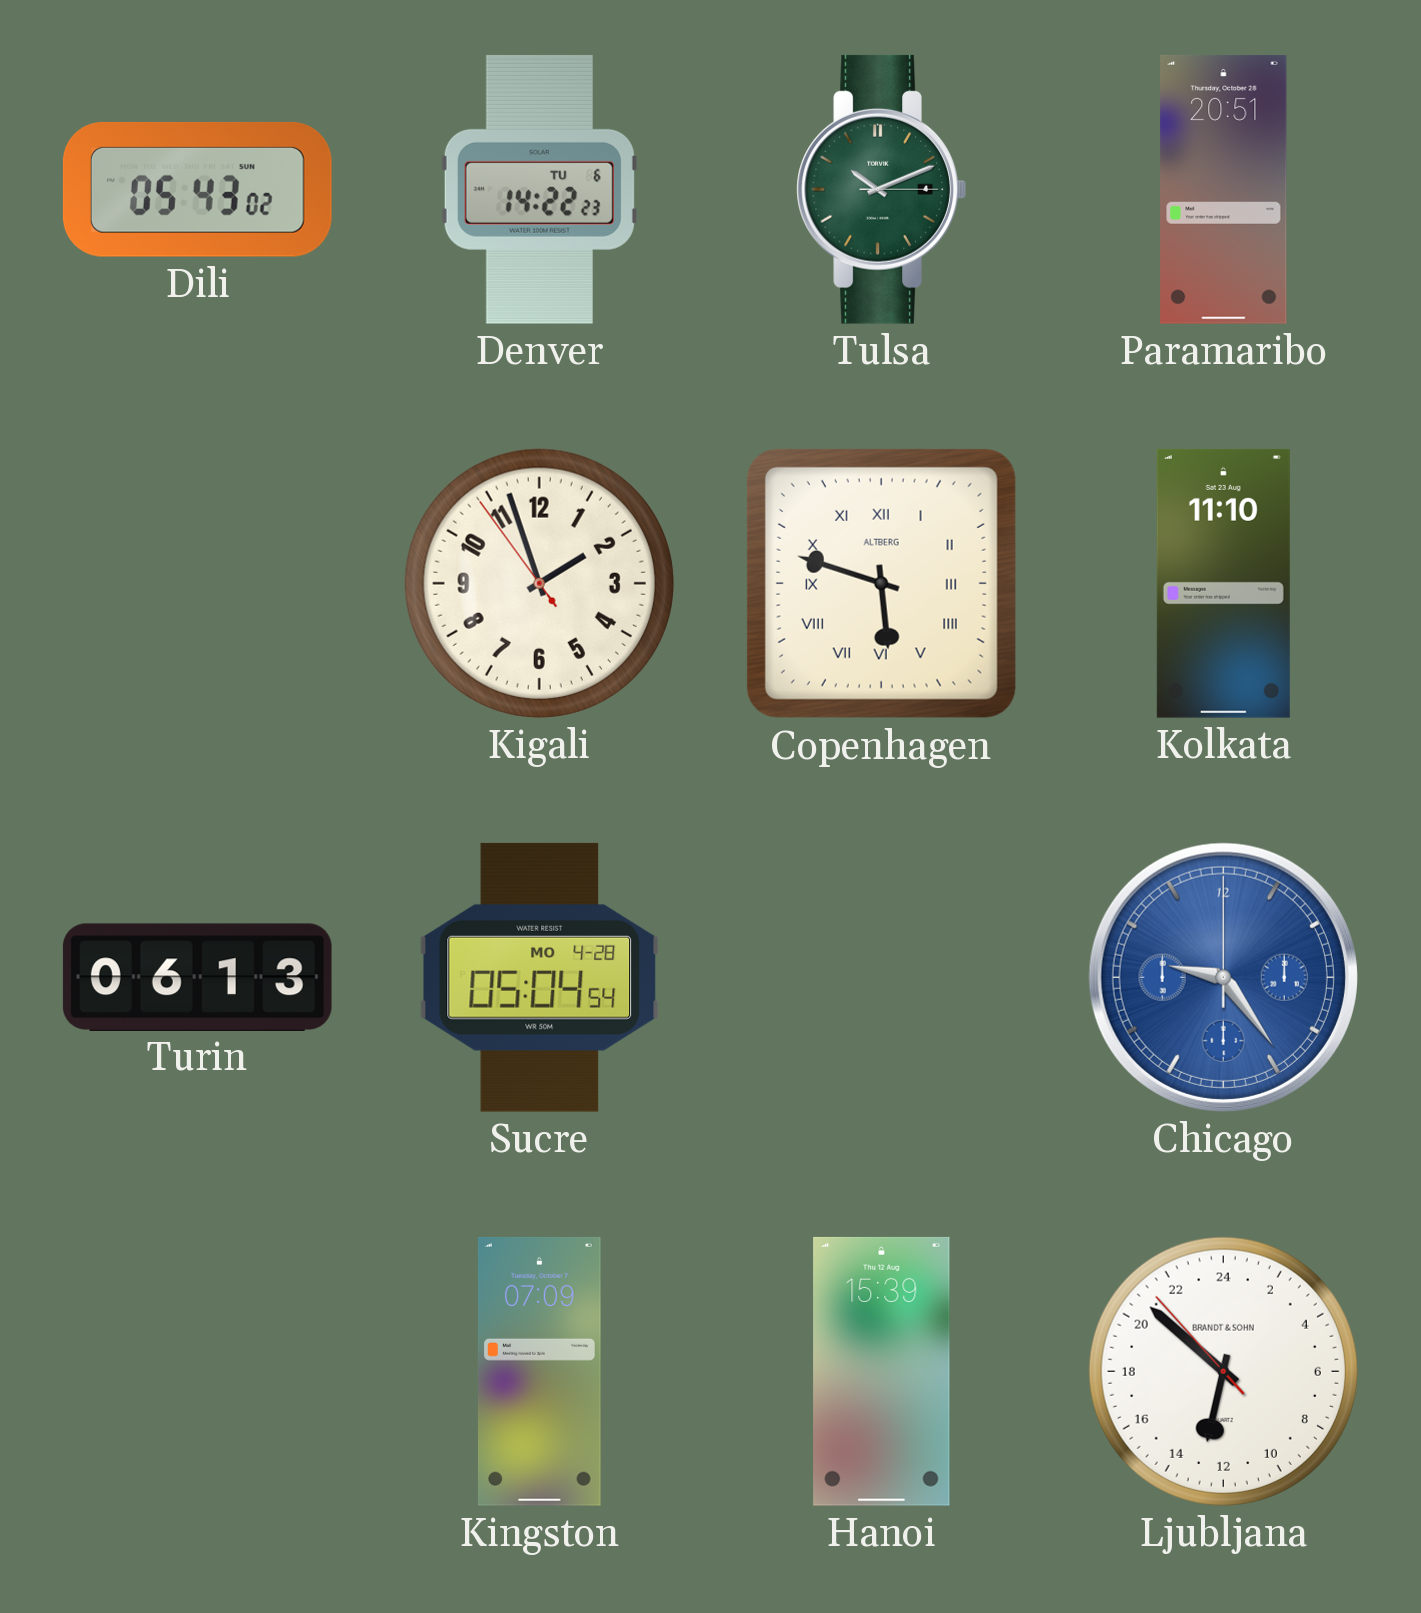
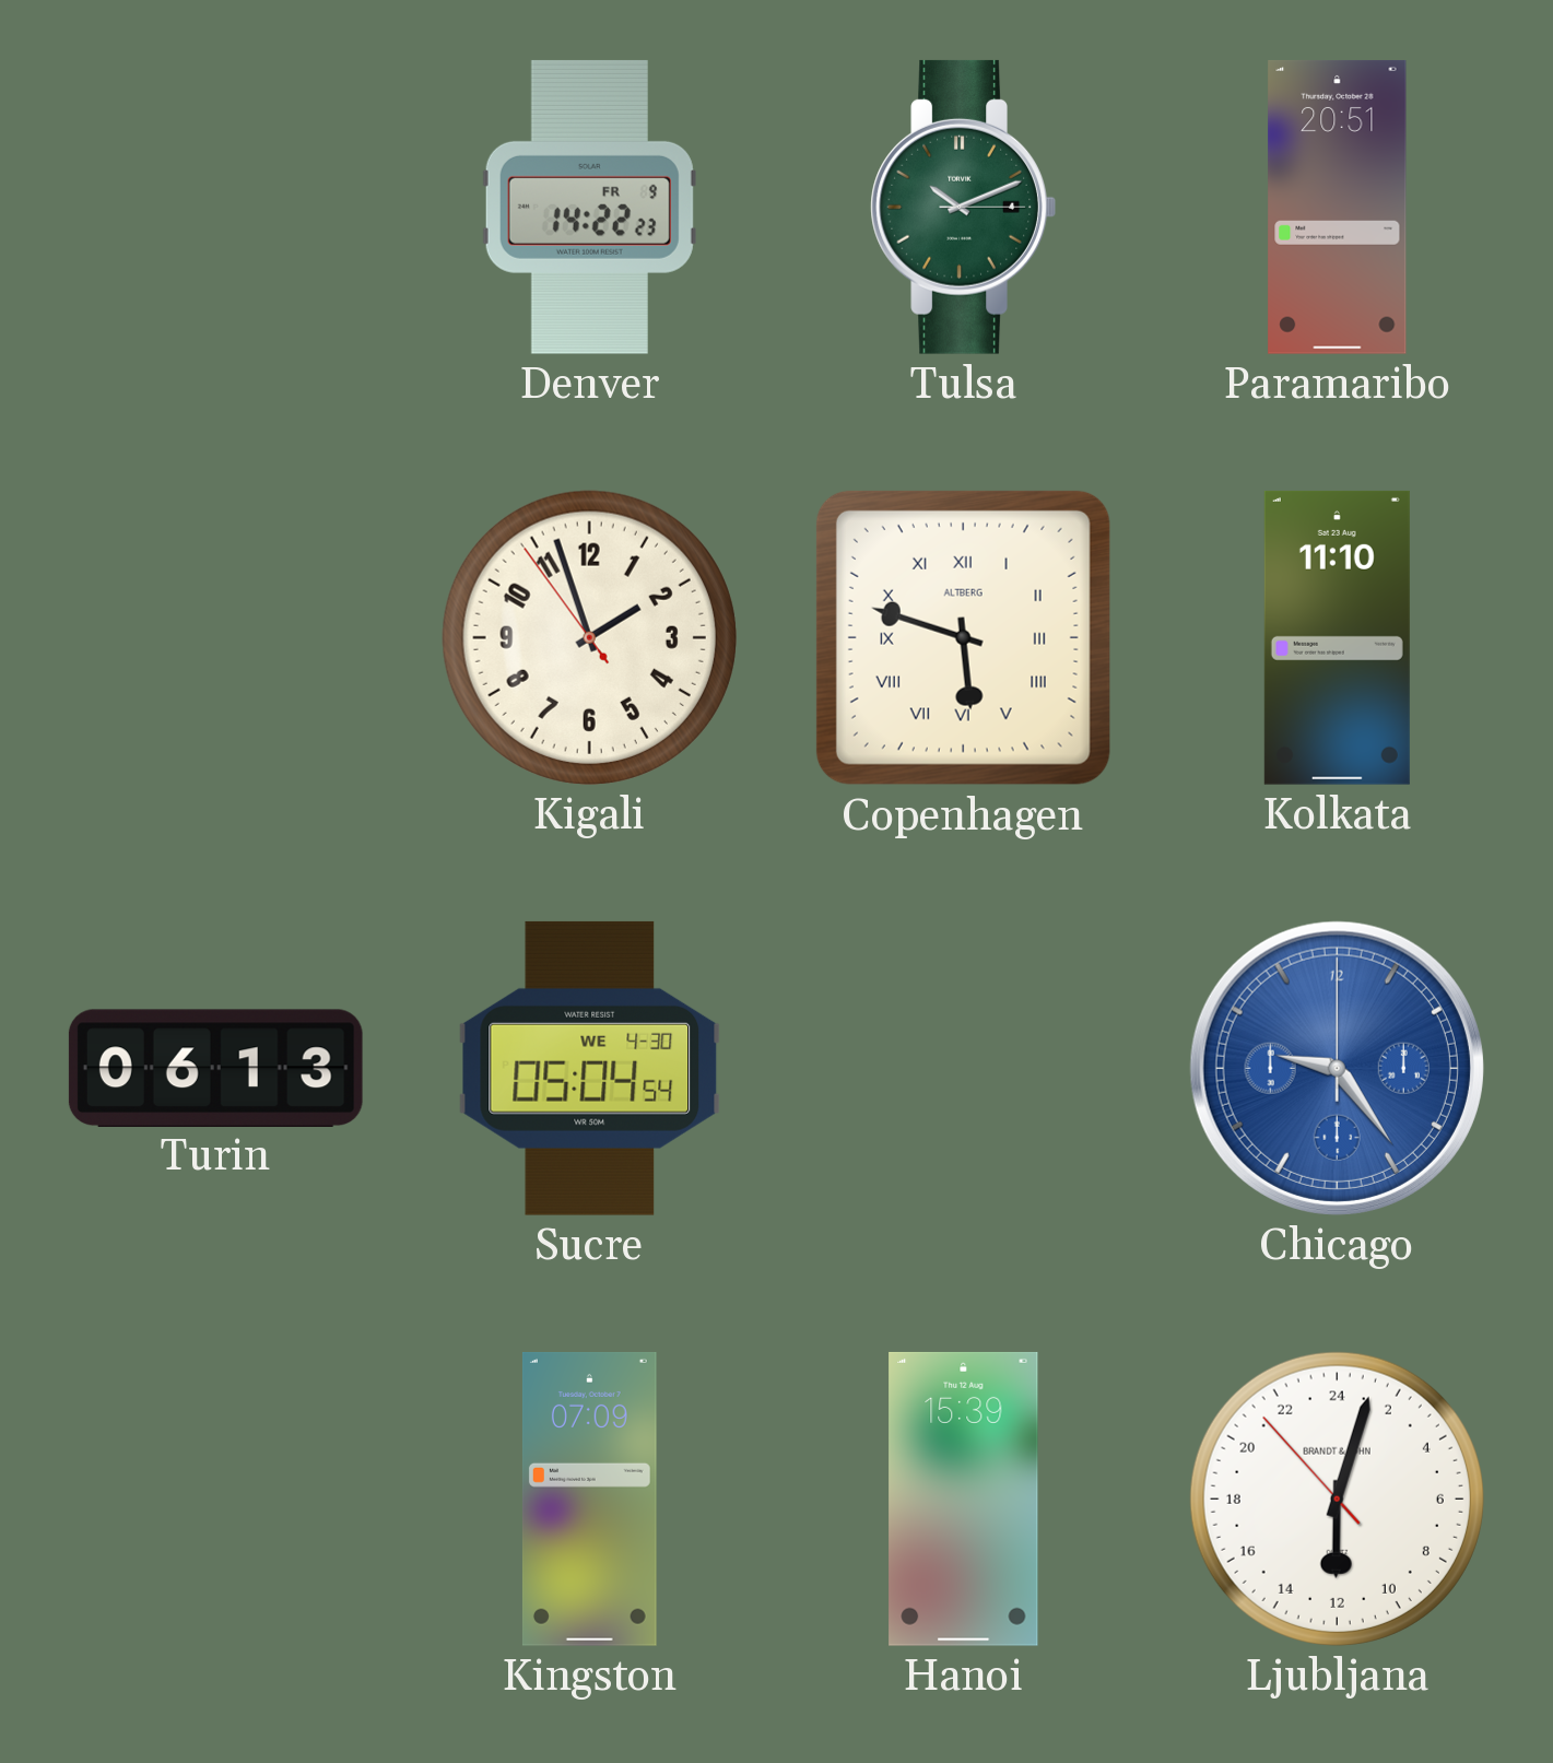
Dili: 05:43 -> none (197, 189)
Denver date: TU 6 -> FR 9 (589, 207)
Sucre date: MO 4-28 -> WE 4-30 (590, 1068)
Ljubljana: 12:51 -> 12:02 (1337, 1498)
